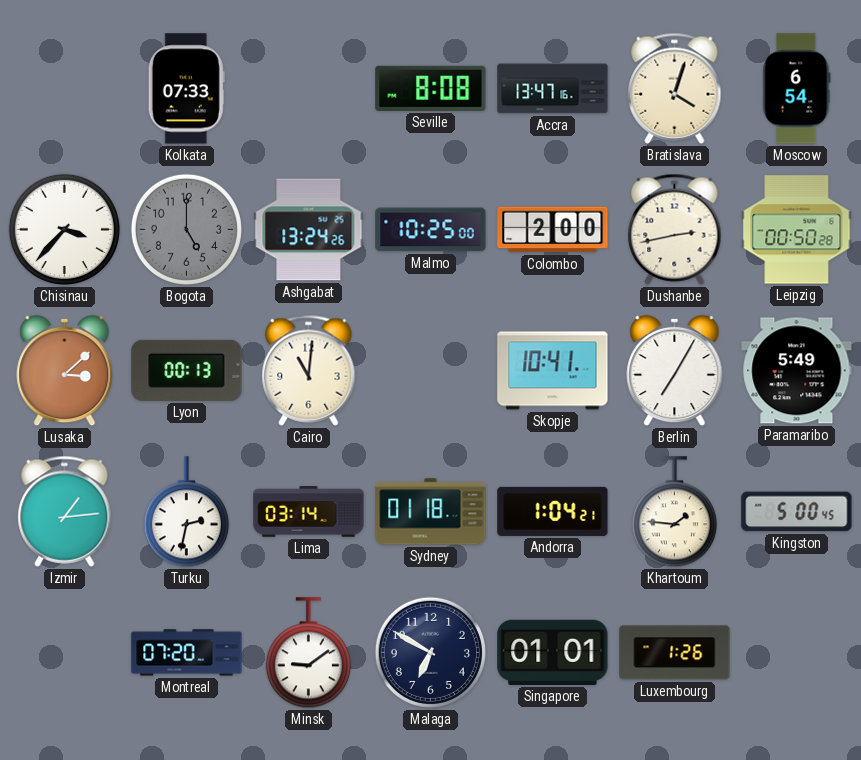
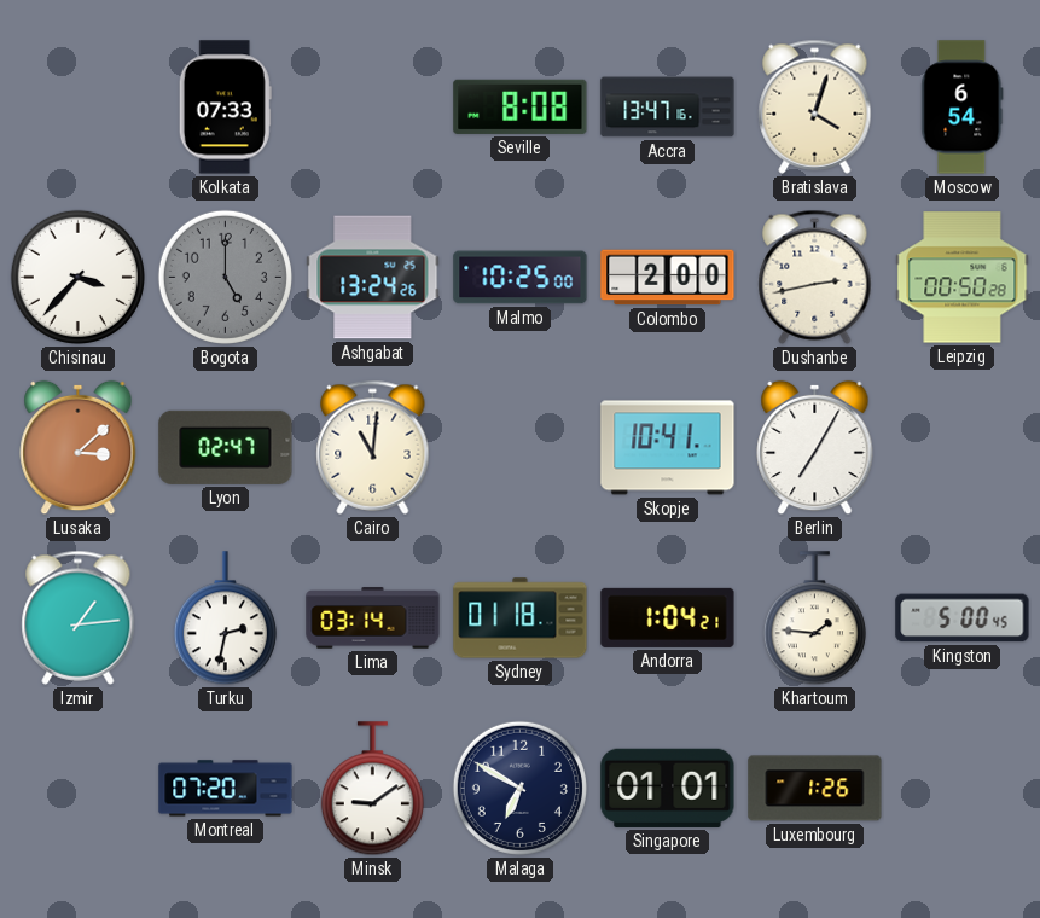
Lyon: 00:13 -> 02:47 (226, 447)
Paramaribo: 5:49 -> none (797, 371)
